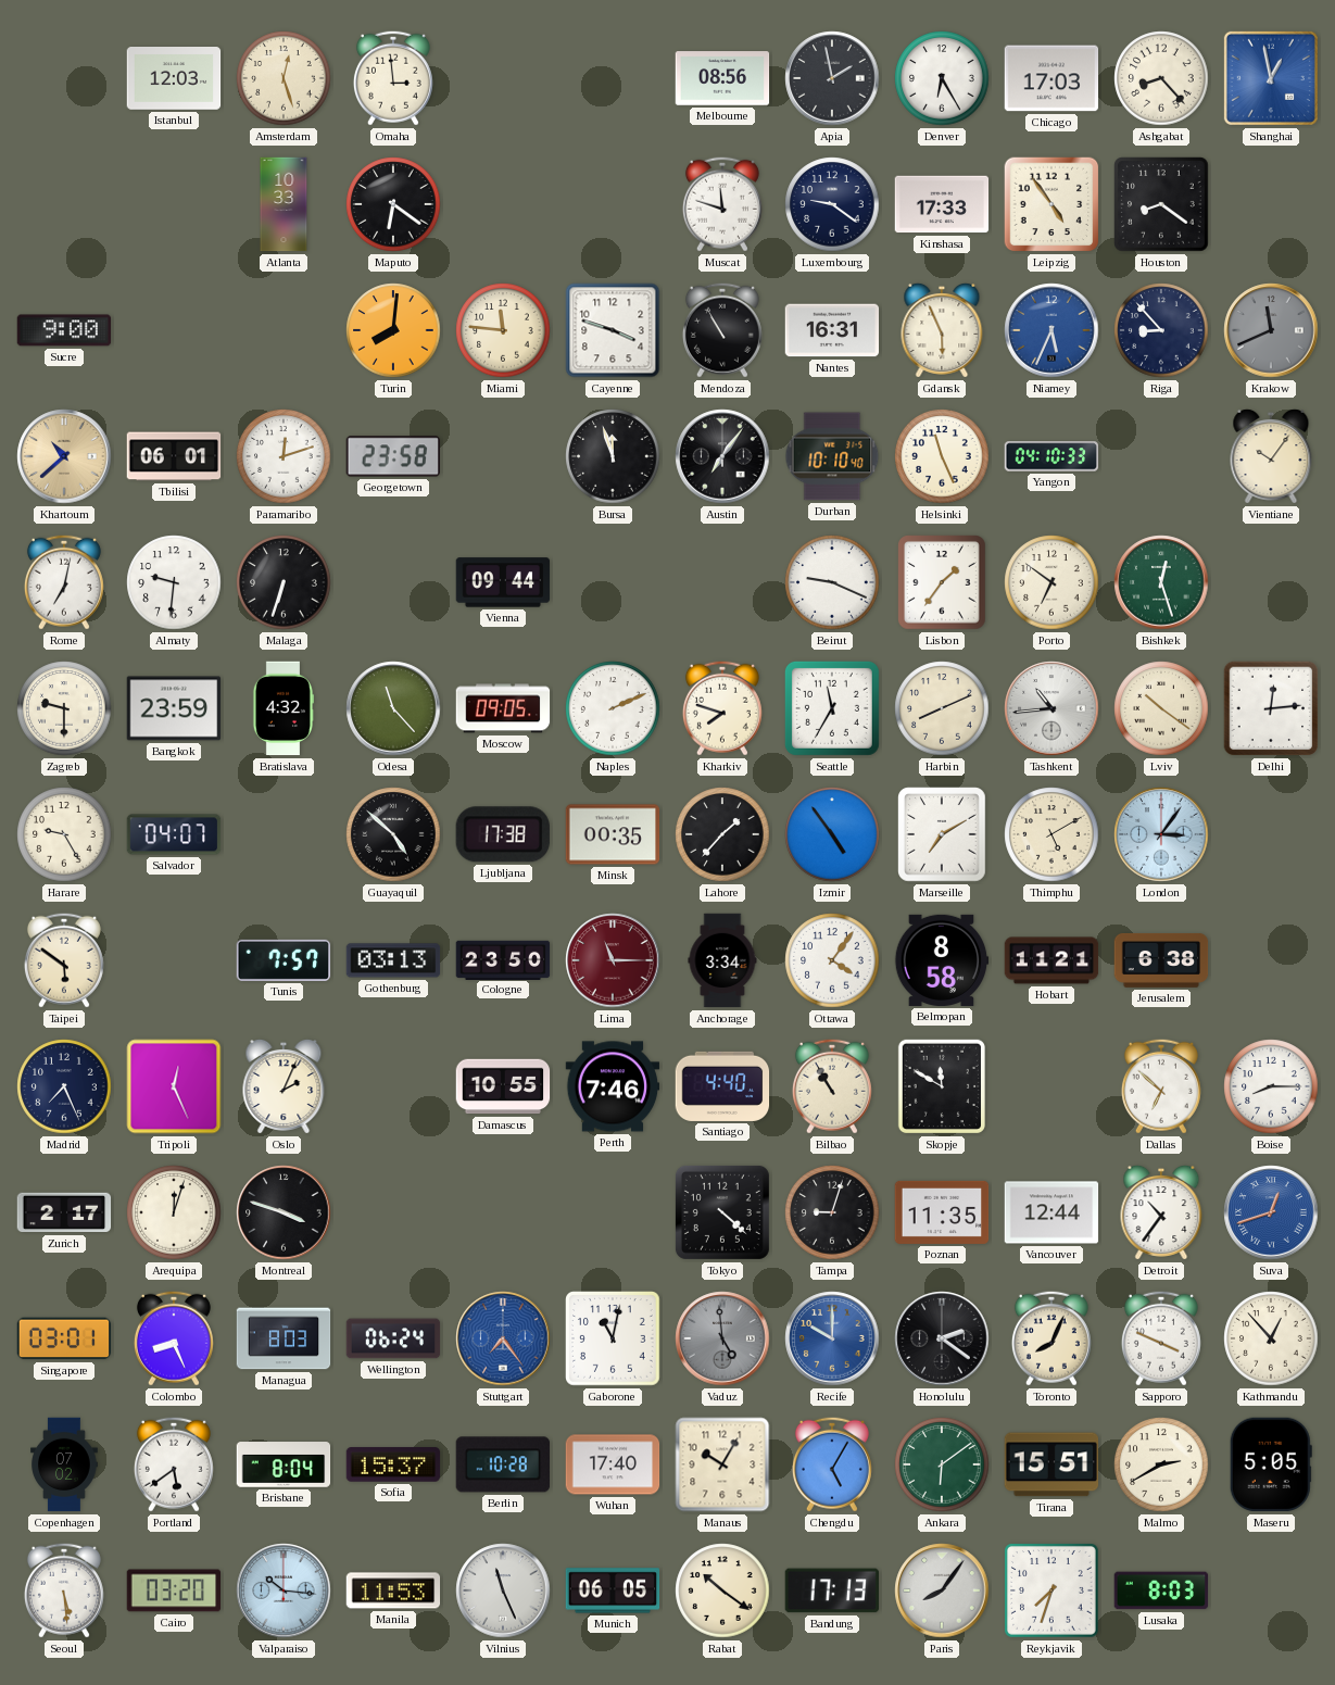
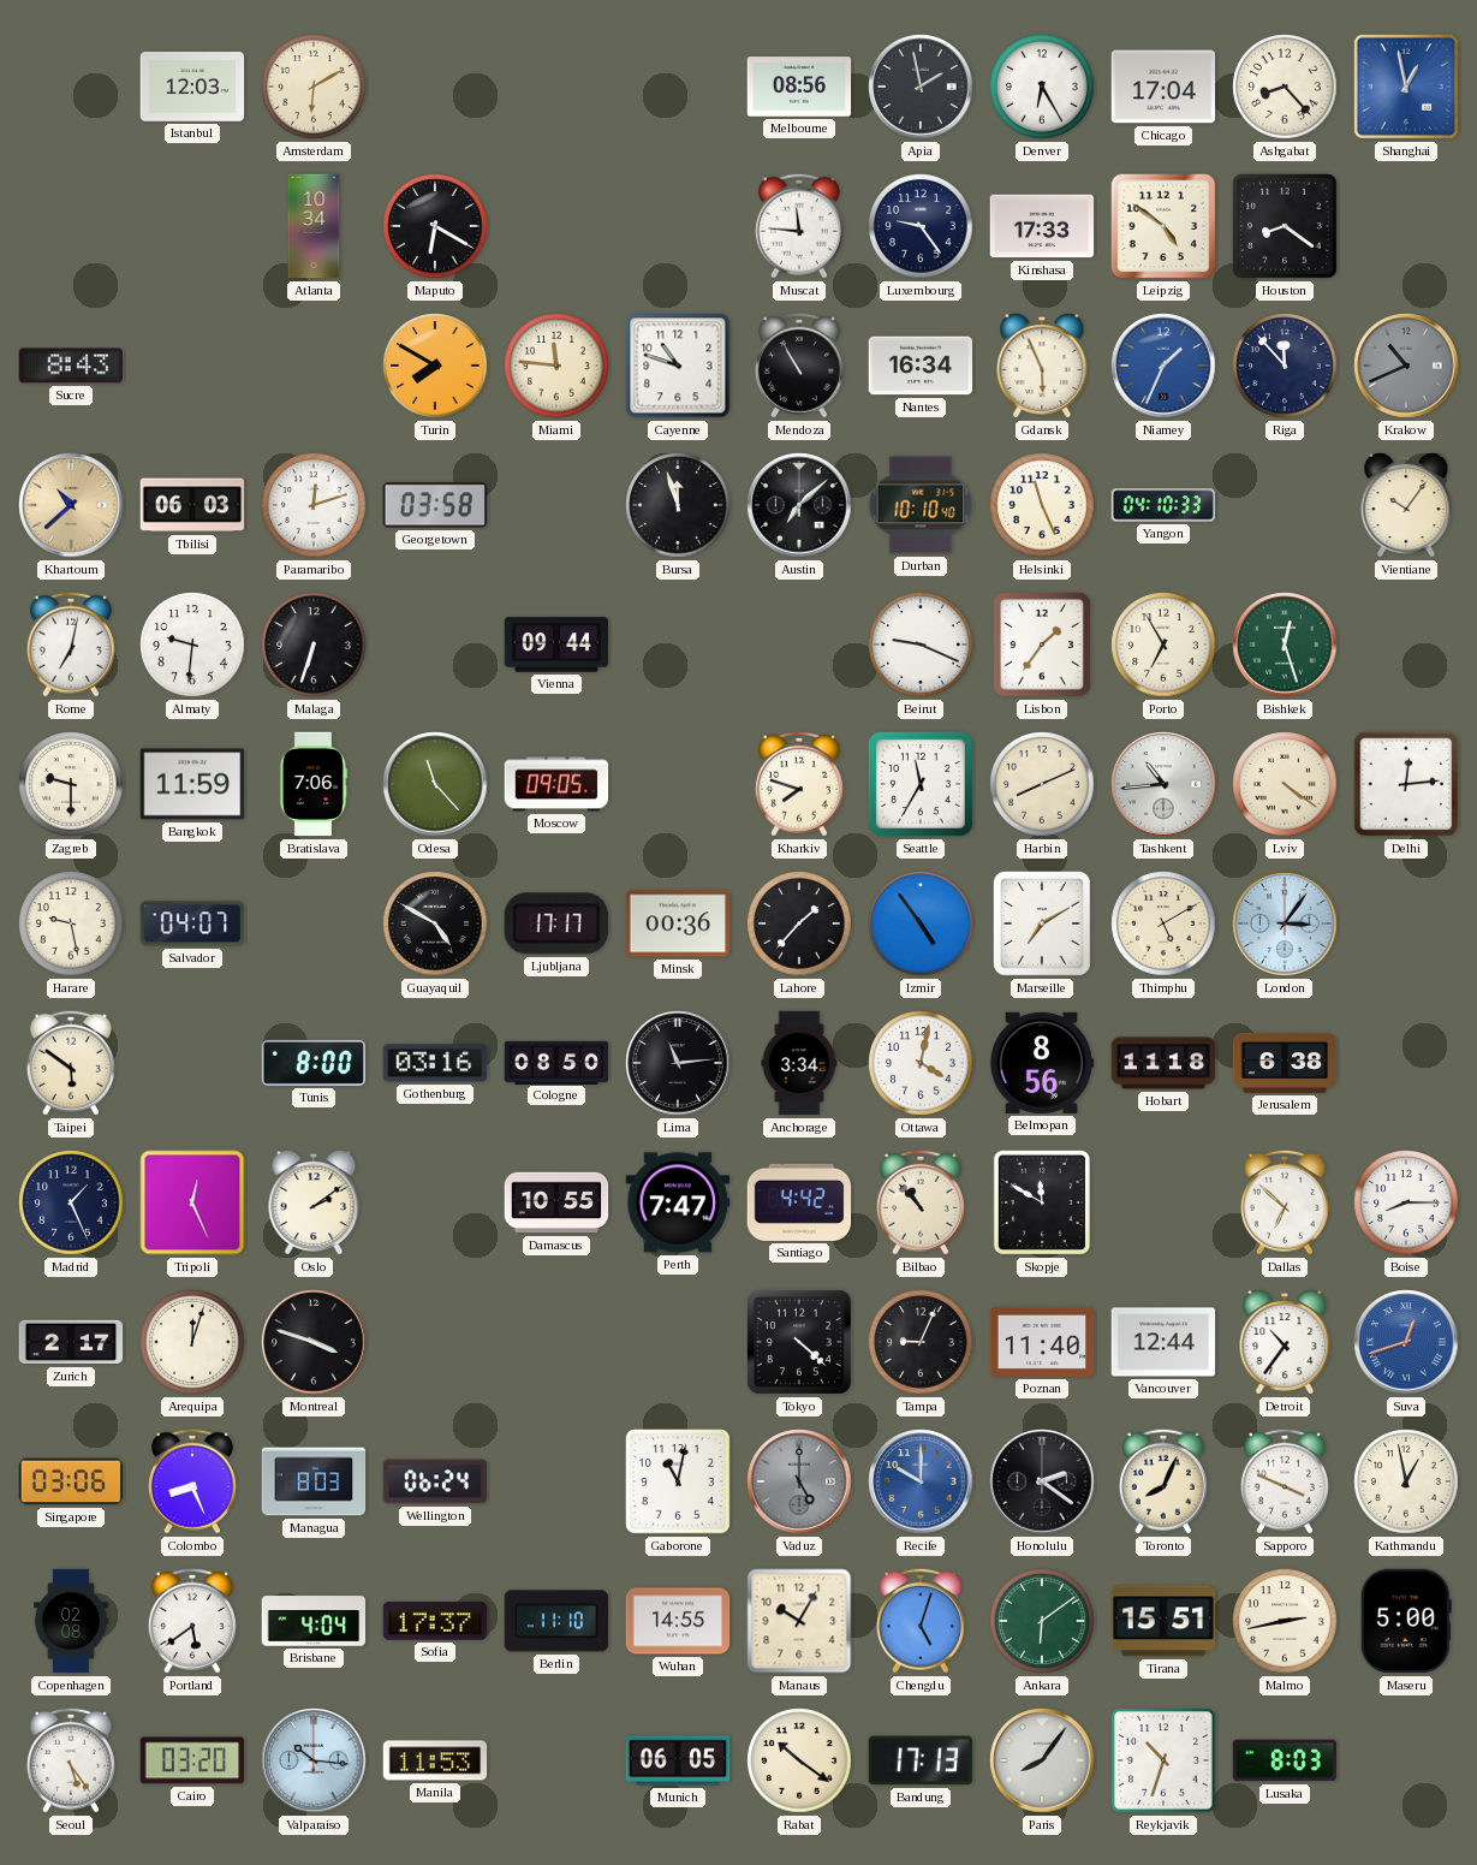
Amsterdam: 12:27 -> 6:10 (314, 87)
Omaha: 2:59 -> none (393, 78)
Chicago: 17:03 -> 17:04 (1163, 87)
Atlanta: 10:33 -> 10:34 (314, 226)
Maputo: 6:21 -> 6:20 (435, 226)
Muscat: 11:48 -> 11:46 (799, 226)
Luxembourg: 9:21 -> 9:24 (921, 226)
Leipzig: 4:54 -> 4:51 (1163, 226)
Sucre: 9:00 -> 8:43 (71, 366)
Turin: 8:01 -> 7:50 (435, 366)
Cayenne: 3:48 -> 10:48 (678, 366)
Nantes: 16:31 -> 16:34 (921, 366)
Niamey: 5:34 -> 1:34 (1163, 366)
Riga: 8:53 -> 11:53 (1285, 366)
Krakow: 11:41 -> 10:41 (1406, 366)
Tbilisi: 06:01 -> 06:03 (192, 505)
Georgetown: 23:58 -> 03:58 (434, 505)
Austin: 7:06 -> 7:08 (799, 505)
Porto: 6:51 -> 6:55 (1163, 645)
Bangkok: 23:59 -> 11:59 (192, 784)
Bratislava: 4:32 -> 7:06 (312, 784)
Naples: 2:11 -> none (613, 708)
Lviv: 10:21 -> 4:21 (1285, 784)
Harare: 9:25 -> 9:28 (71, 923)
Guayaquil: 4:52 -> 4:50 (435, 923)
Ljubljana: 17:38 -> 17:17 (556, 923)
Minsk: 00:35 -> 00:36 (678, 923)
Tunis: 7:57 -> 8:00 (314, 1063)
Gothenburg: 03:13 -> 03:16 (435, 1063)
Cologne: 23:50 -> 08:50 (556, 1062)
Lima: 11:15 -> 11:14 (678, 1063)
Lima dial: burgundy -> black (678, 1063)
Ottawa: 4:06 -> 4:02 (921, 1063)
Belmopan: 8:58 -> 8:56 (1042, 1063)
Hobart: 11:21 -> 11:18 (1163, 1063)
Madrid: 7:26 -> 1:26 (71, 1202)
Oslo: 2:04 -> 2:09 (314, 1202)
Perth: 7:46 -> 7:47 (678, 1202)
Santiago: 4:40 -> 4:42 (799, 1202)
Bilbao: 10:55 -> 10:53 (921, 1202)
Tampa: 9:03 -> 9:04 (921, 1342)
Poznan: 11:35 -> 11:40 (1042, 1342)
Singapore: 03:01 -> 03:06 (71, 1481)
Stuttgart: 7:24 -> none (503, 1338)
Vaduz: 4:59 -> 5:00 (799, 1481)
Kathmandu: 12:53 -> 12:58 (1406, 1481)
Copenhagen: 07:02 -> 02:08 (72, 1621)
Brisbane: 8:04 -> 4:04 (314, 1621)
Sofia: 15:37 -> 17:37 (435, 1621)
Berlin: 10:28 -> 11:10 (556, 1621)
Wuhan: 17:40 -> 14:55 (678, 1621)
Chengdu: 5:05 -> 5:03 (921, 1621)
Malmo: 2:40 -> 2:43 (1285, 1621)
Maseru: 5:05 -> 5:00 (1406, 1621)
Seoul: 5:29 -> 5:24 (71, 1760)
Vilnius: 11:26 -> none (503, 1590)
Reykjavik: 7:33 -> 10:33 (1163, 1760)
